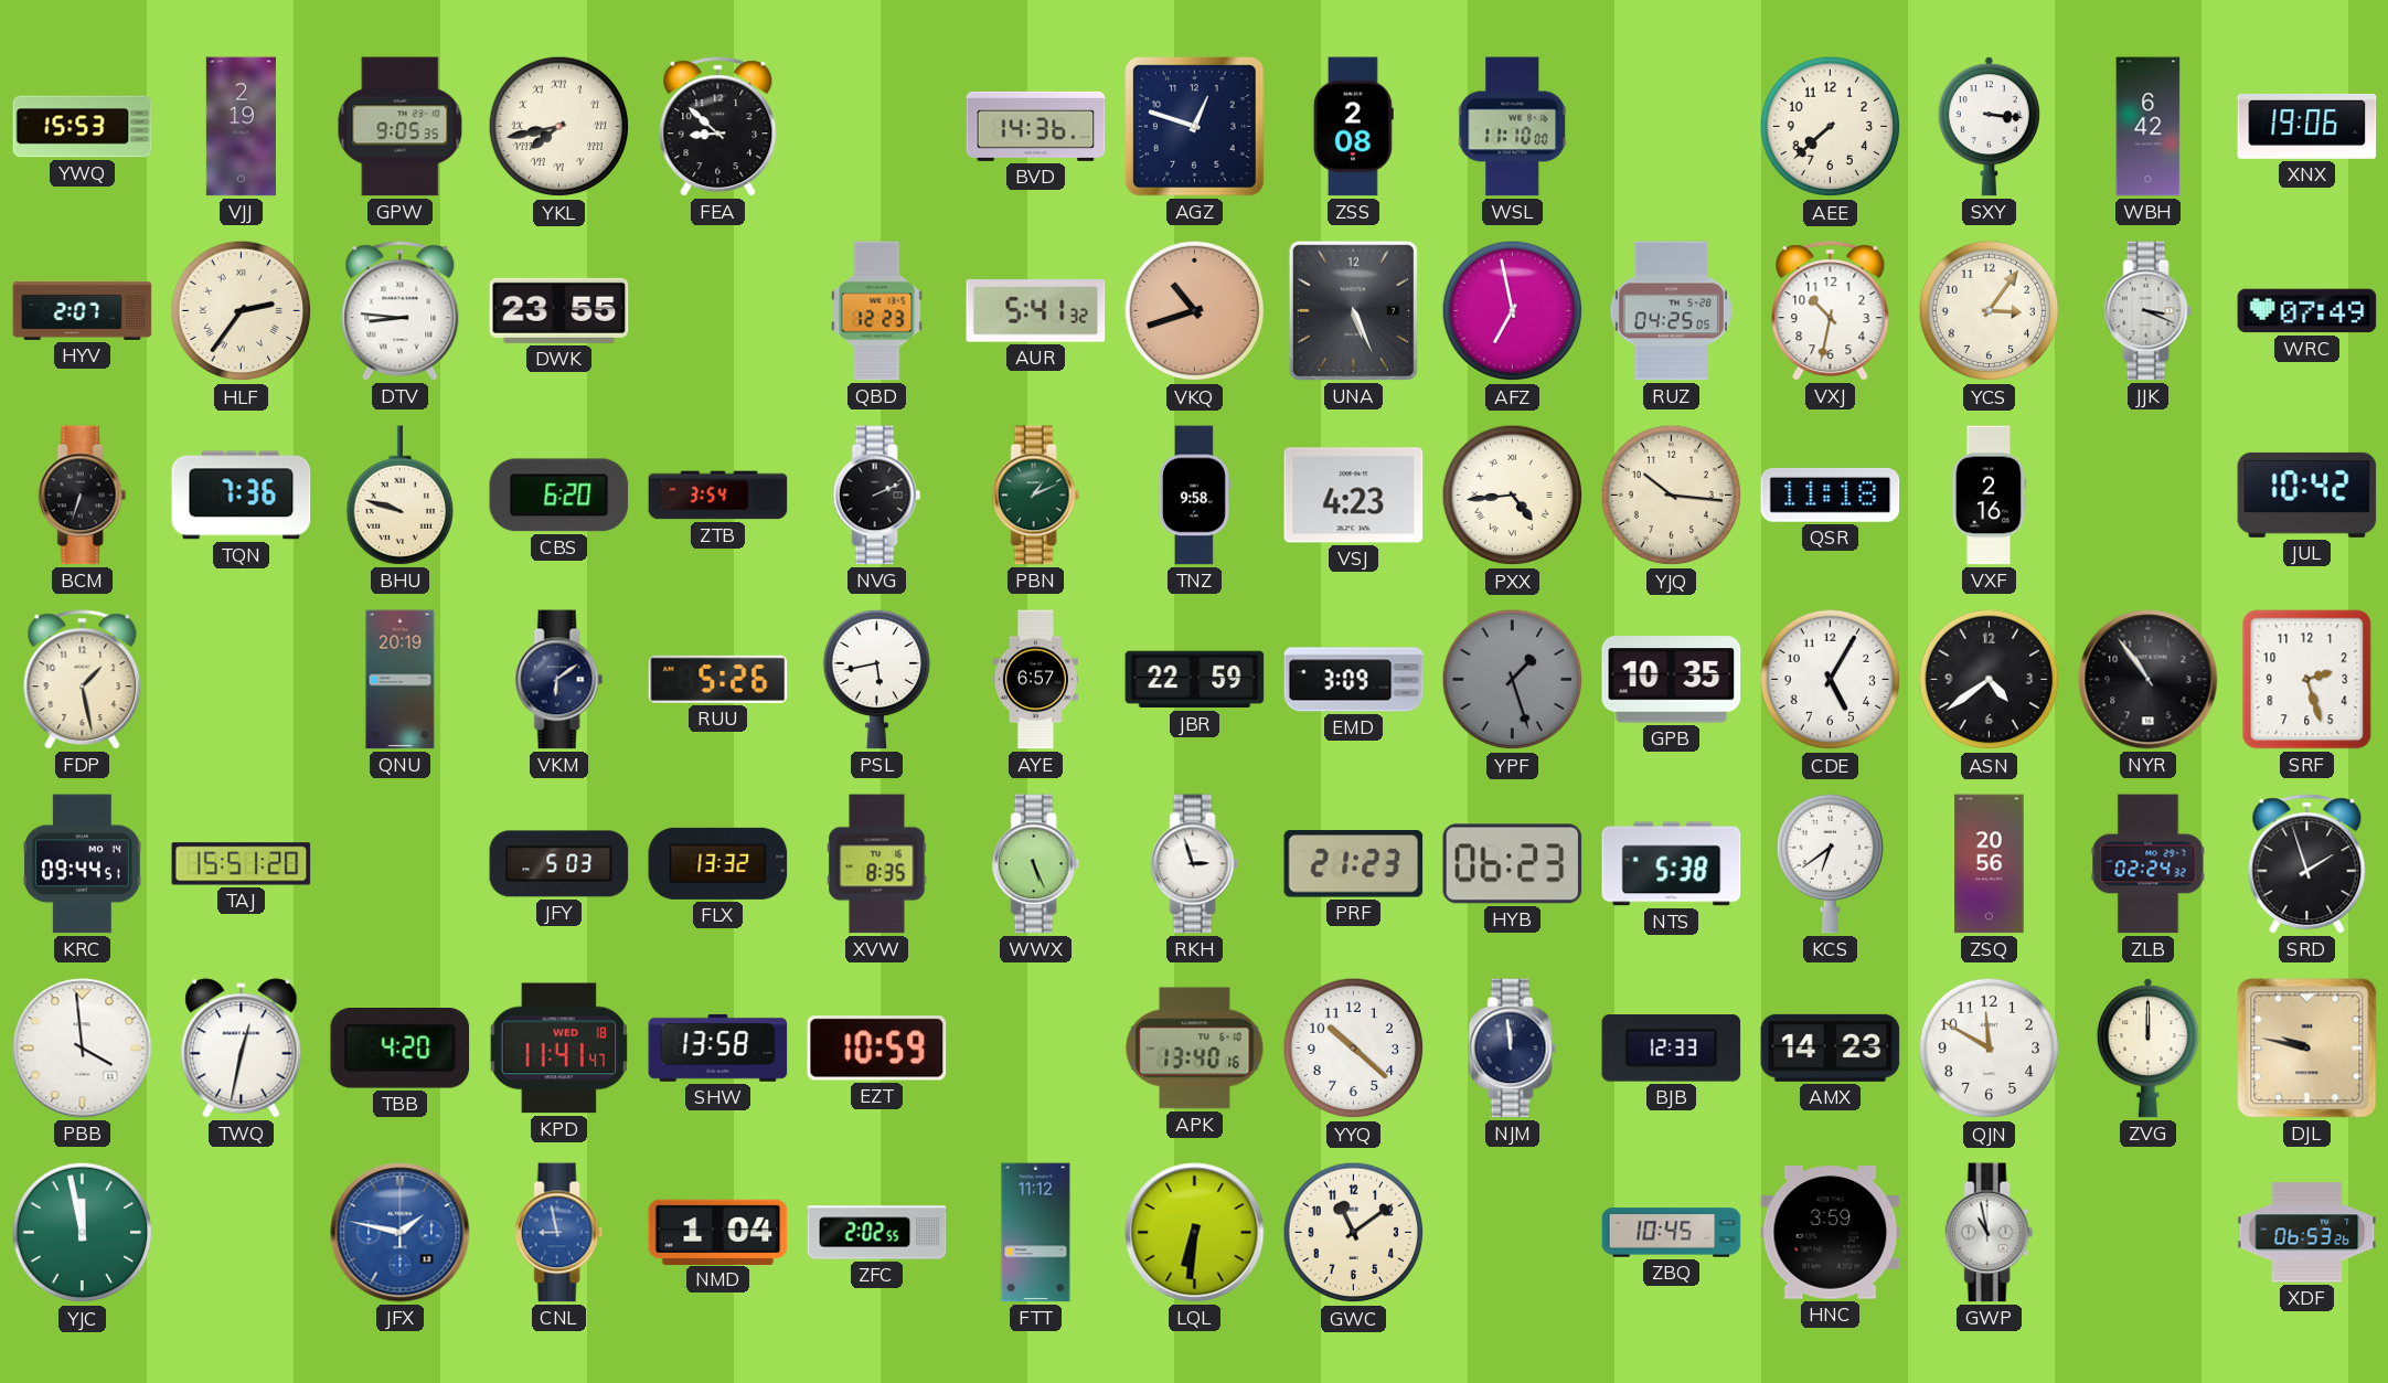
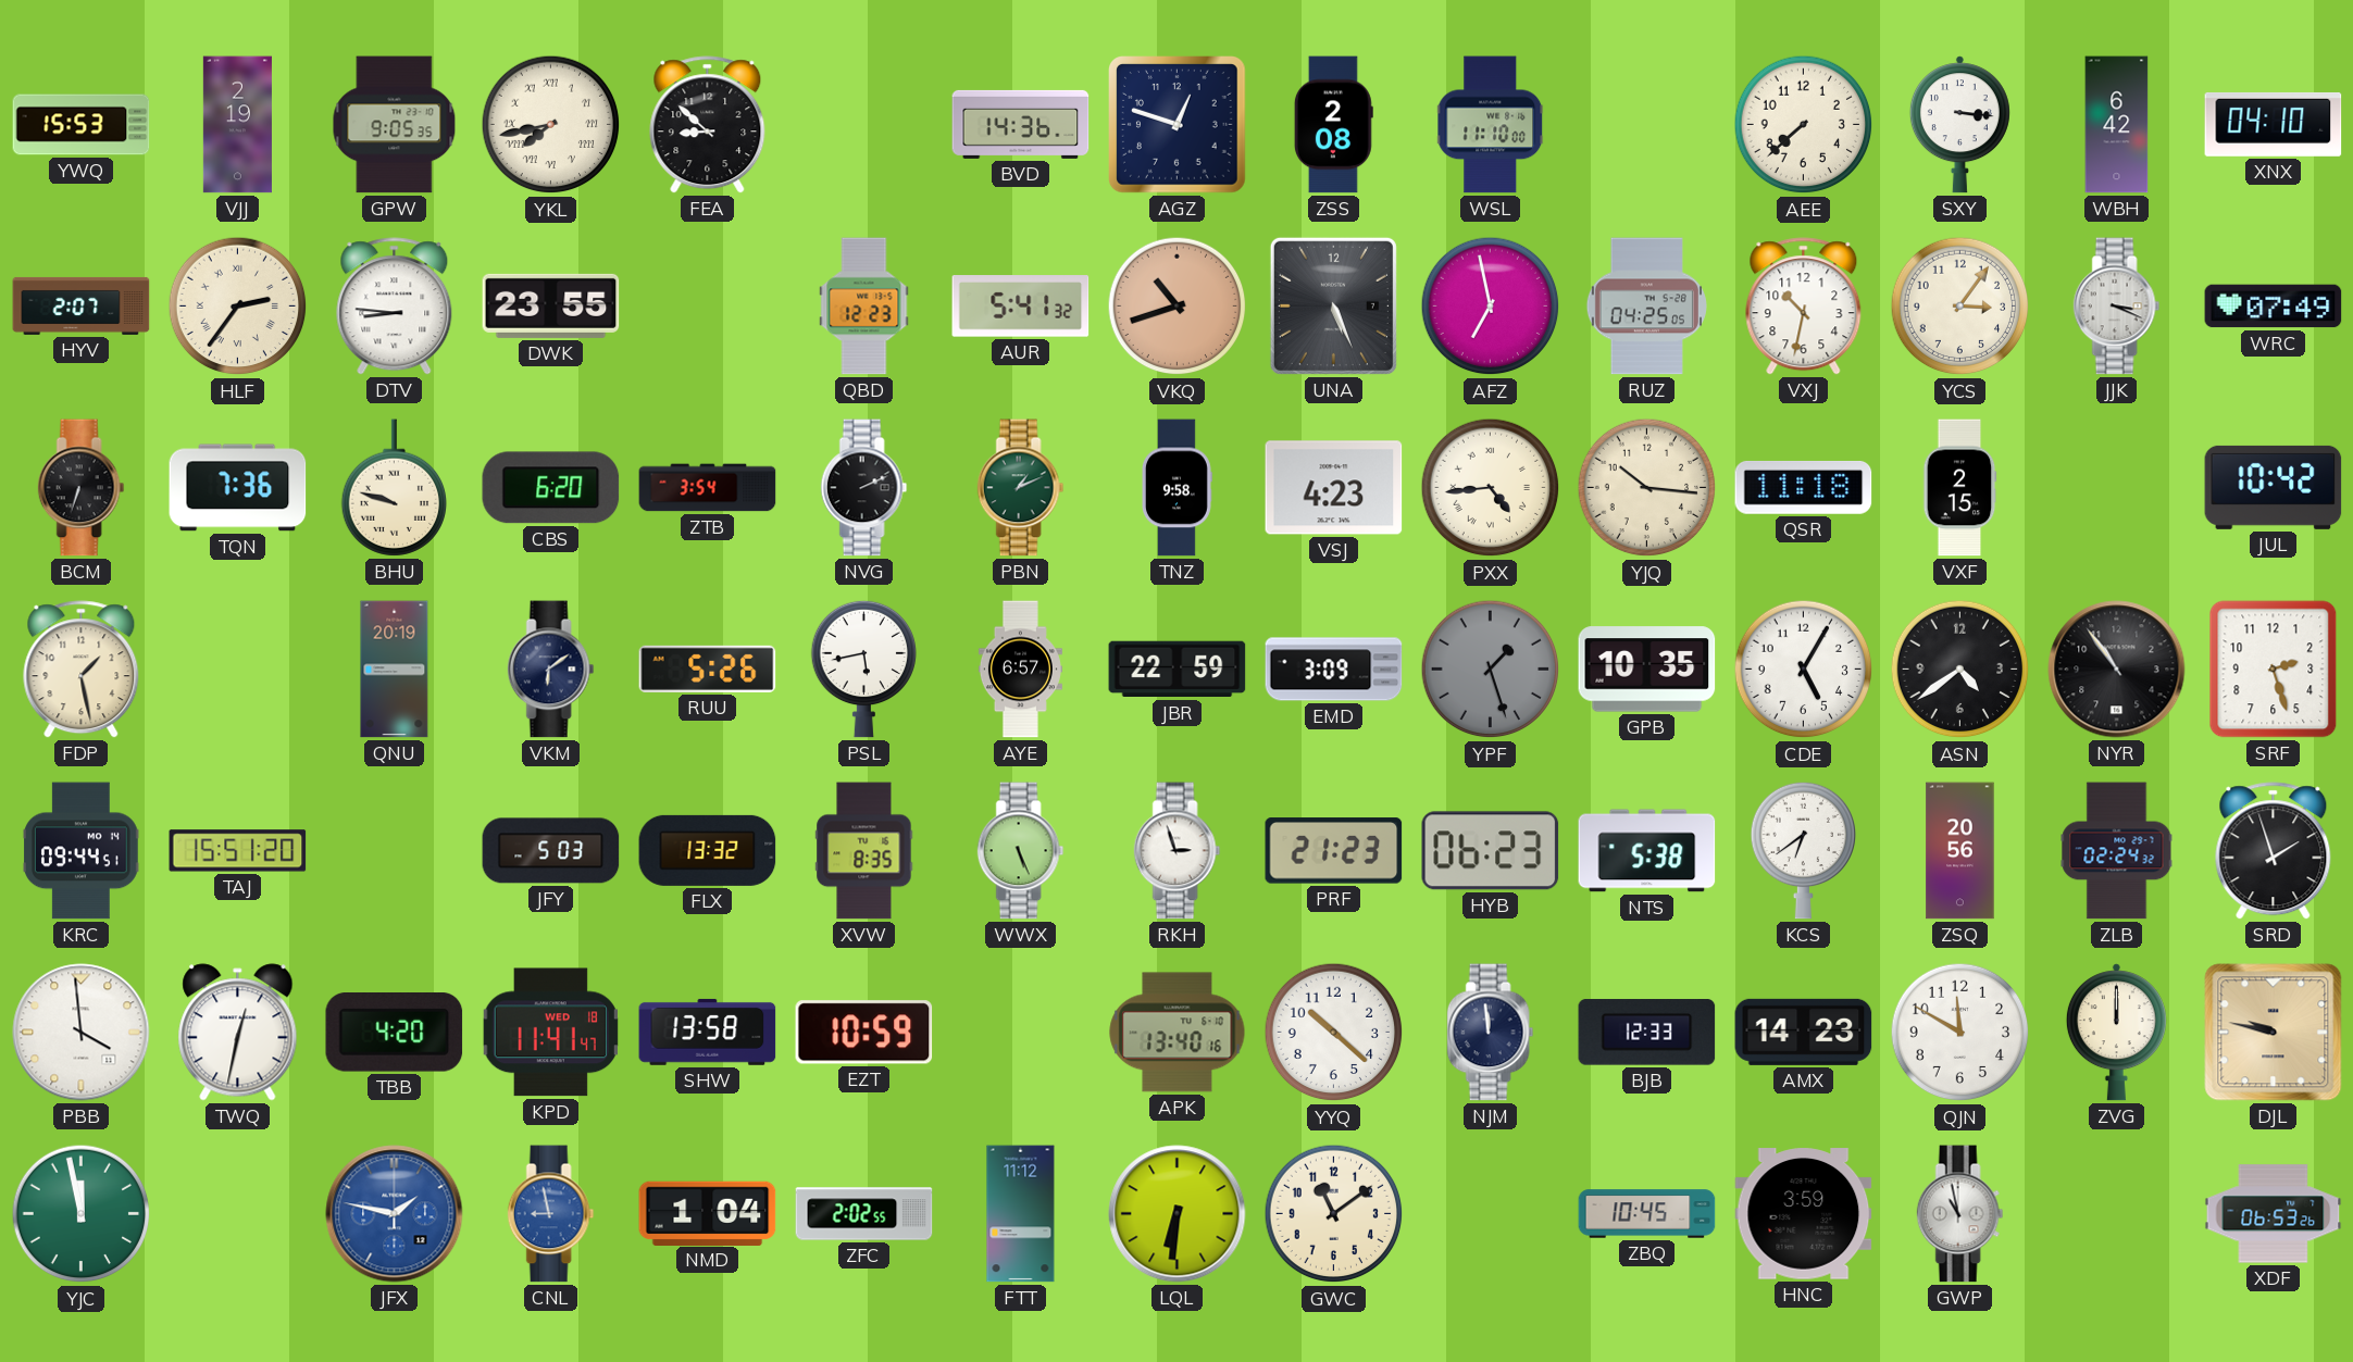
XNX: 19:06 -> 04:10 (2274, 124)
VXF: 2:16 -> 2:15 (1959, 488)
